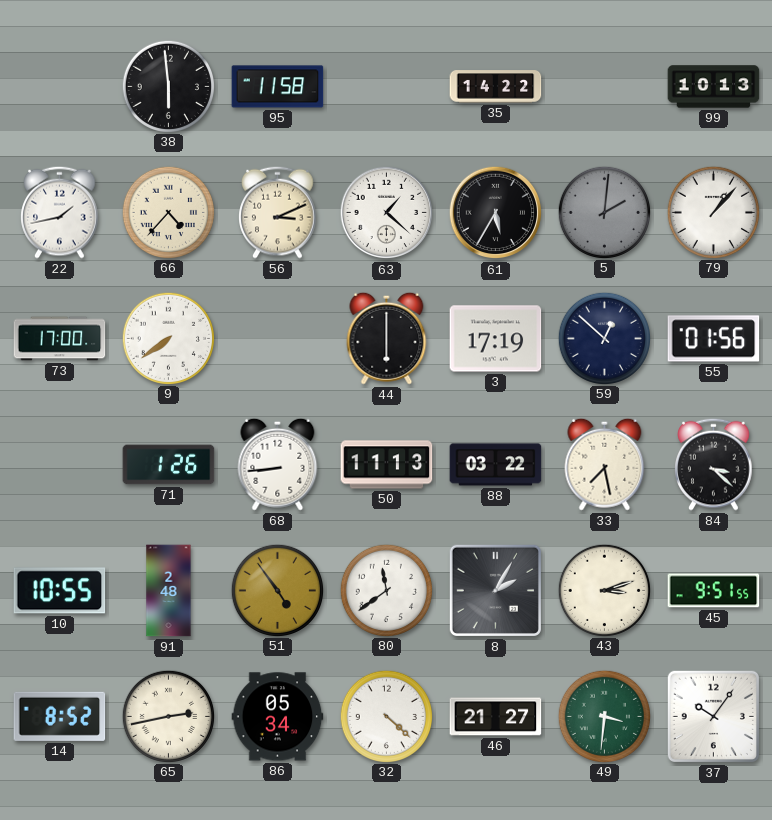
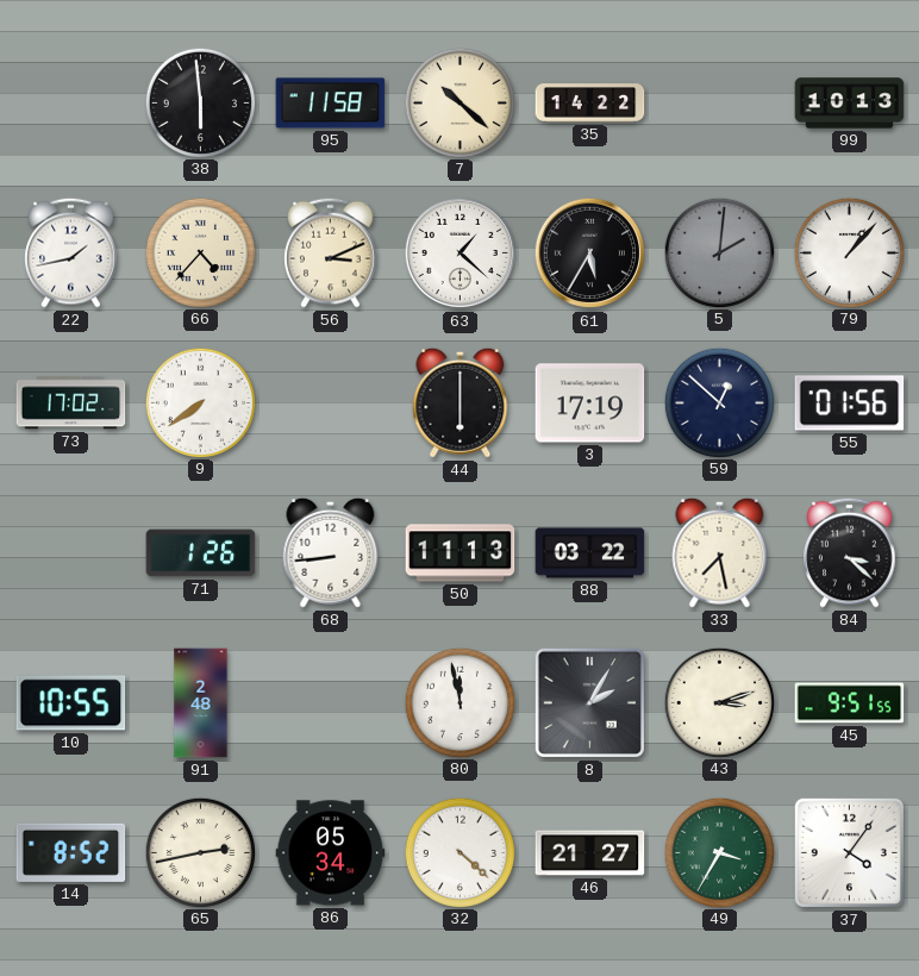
7: none -> 10:22 (459, 102)
73: 17:00 -> 17:02 (71, 403)
51: 4:54 -> none (277, 590)
80: 11:39 -> 11:58 (459, 702)
49: 3:31 -> 3:35 (719, 852)
37: 10:06 -> 4:06 (849, 852)
